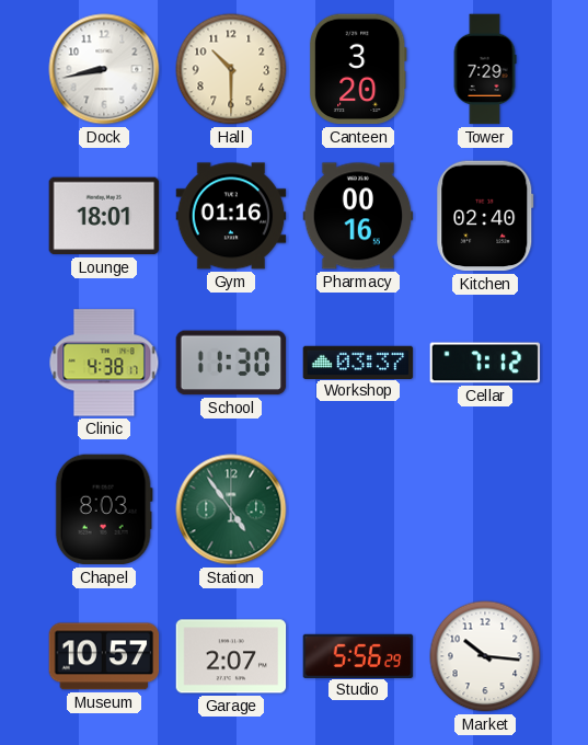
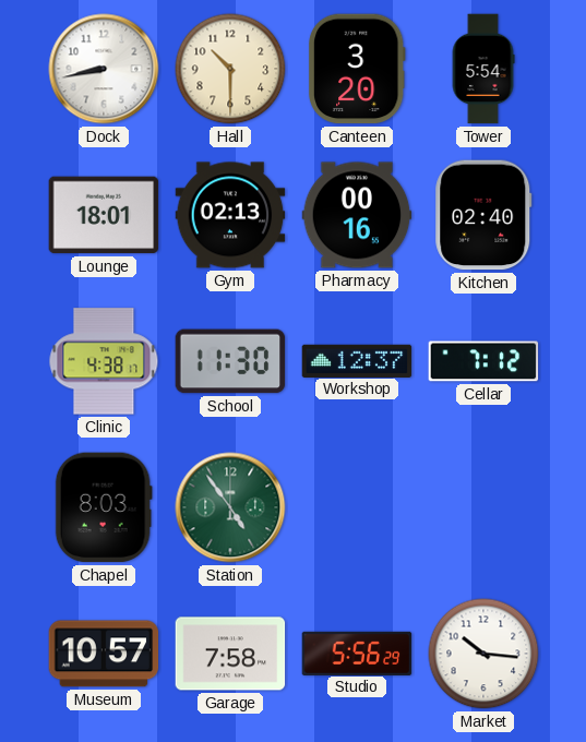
Tower: 7:29 -> 5:54 (483, 69)
Gym: 01:16 -> 02:13 (230, 215)
Workshop: 03:37 -> 12:37 (357, 360)
Garage: 2:07 -> 7:58 (230, 654)
